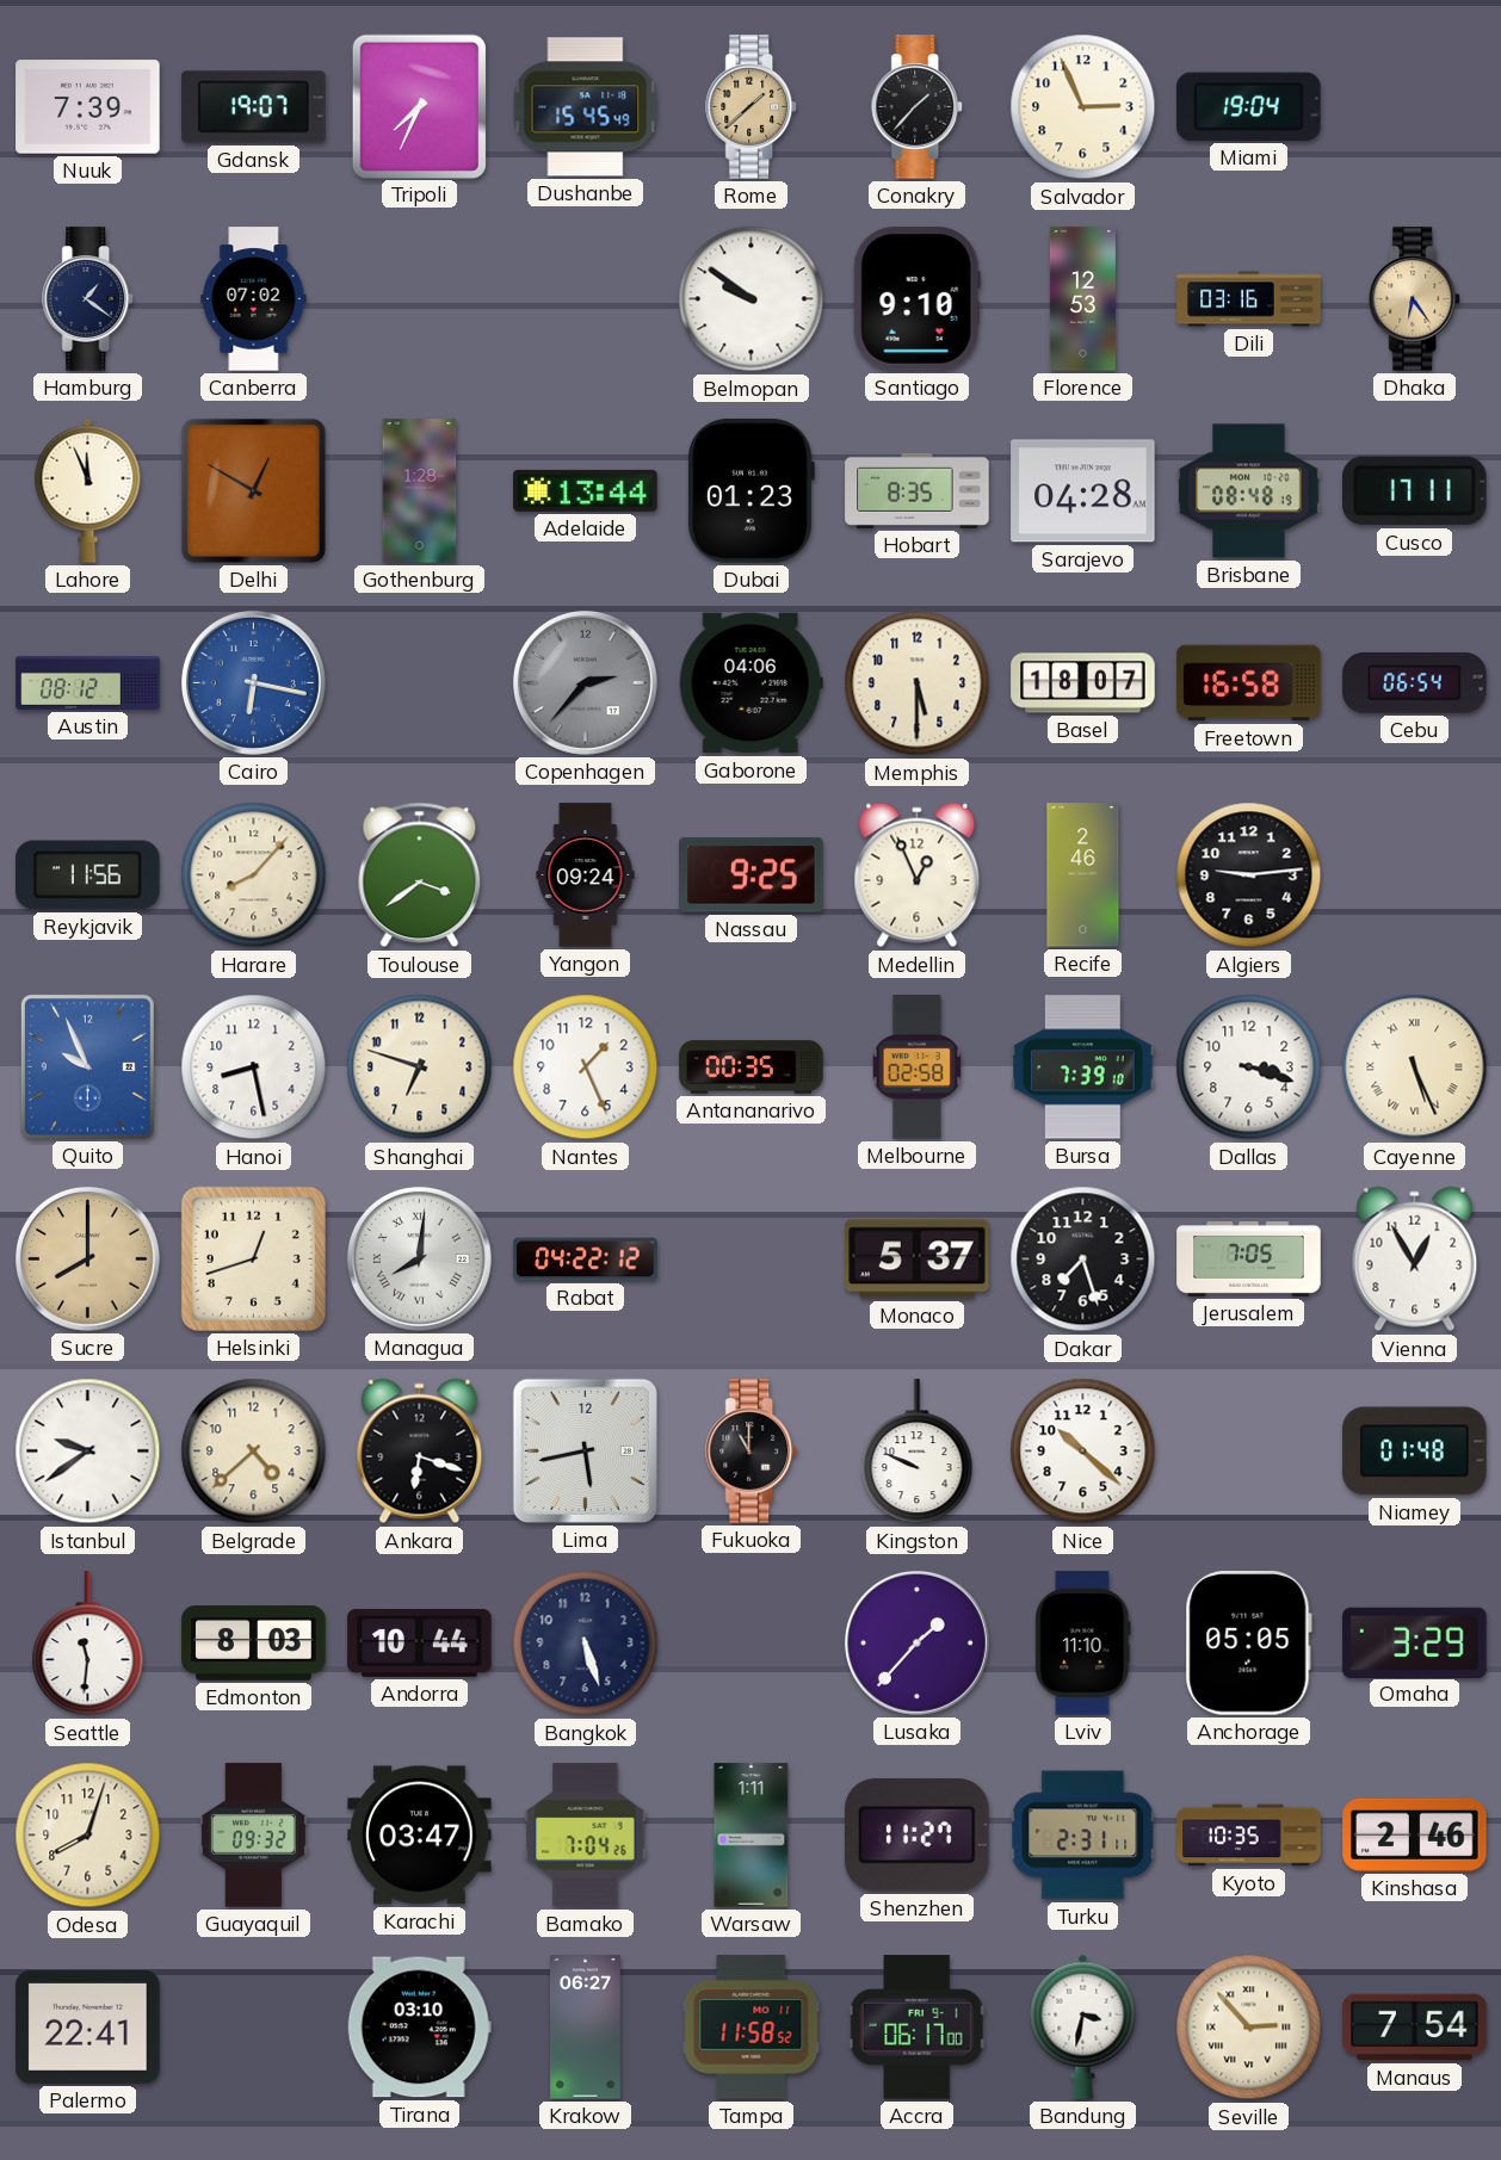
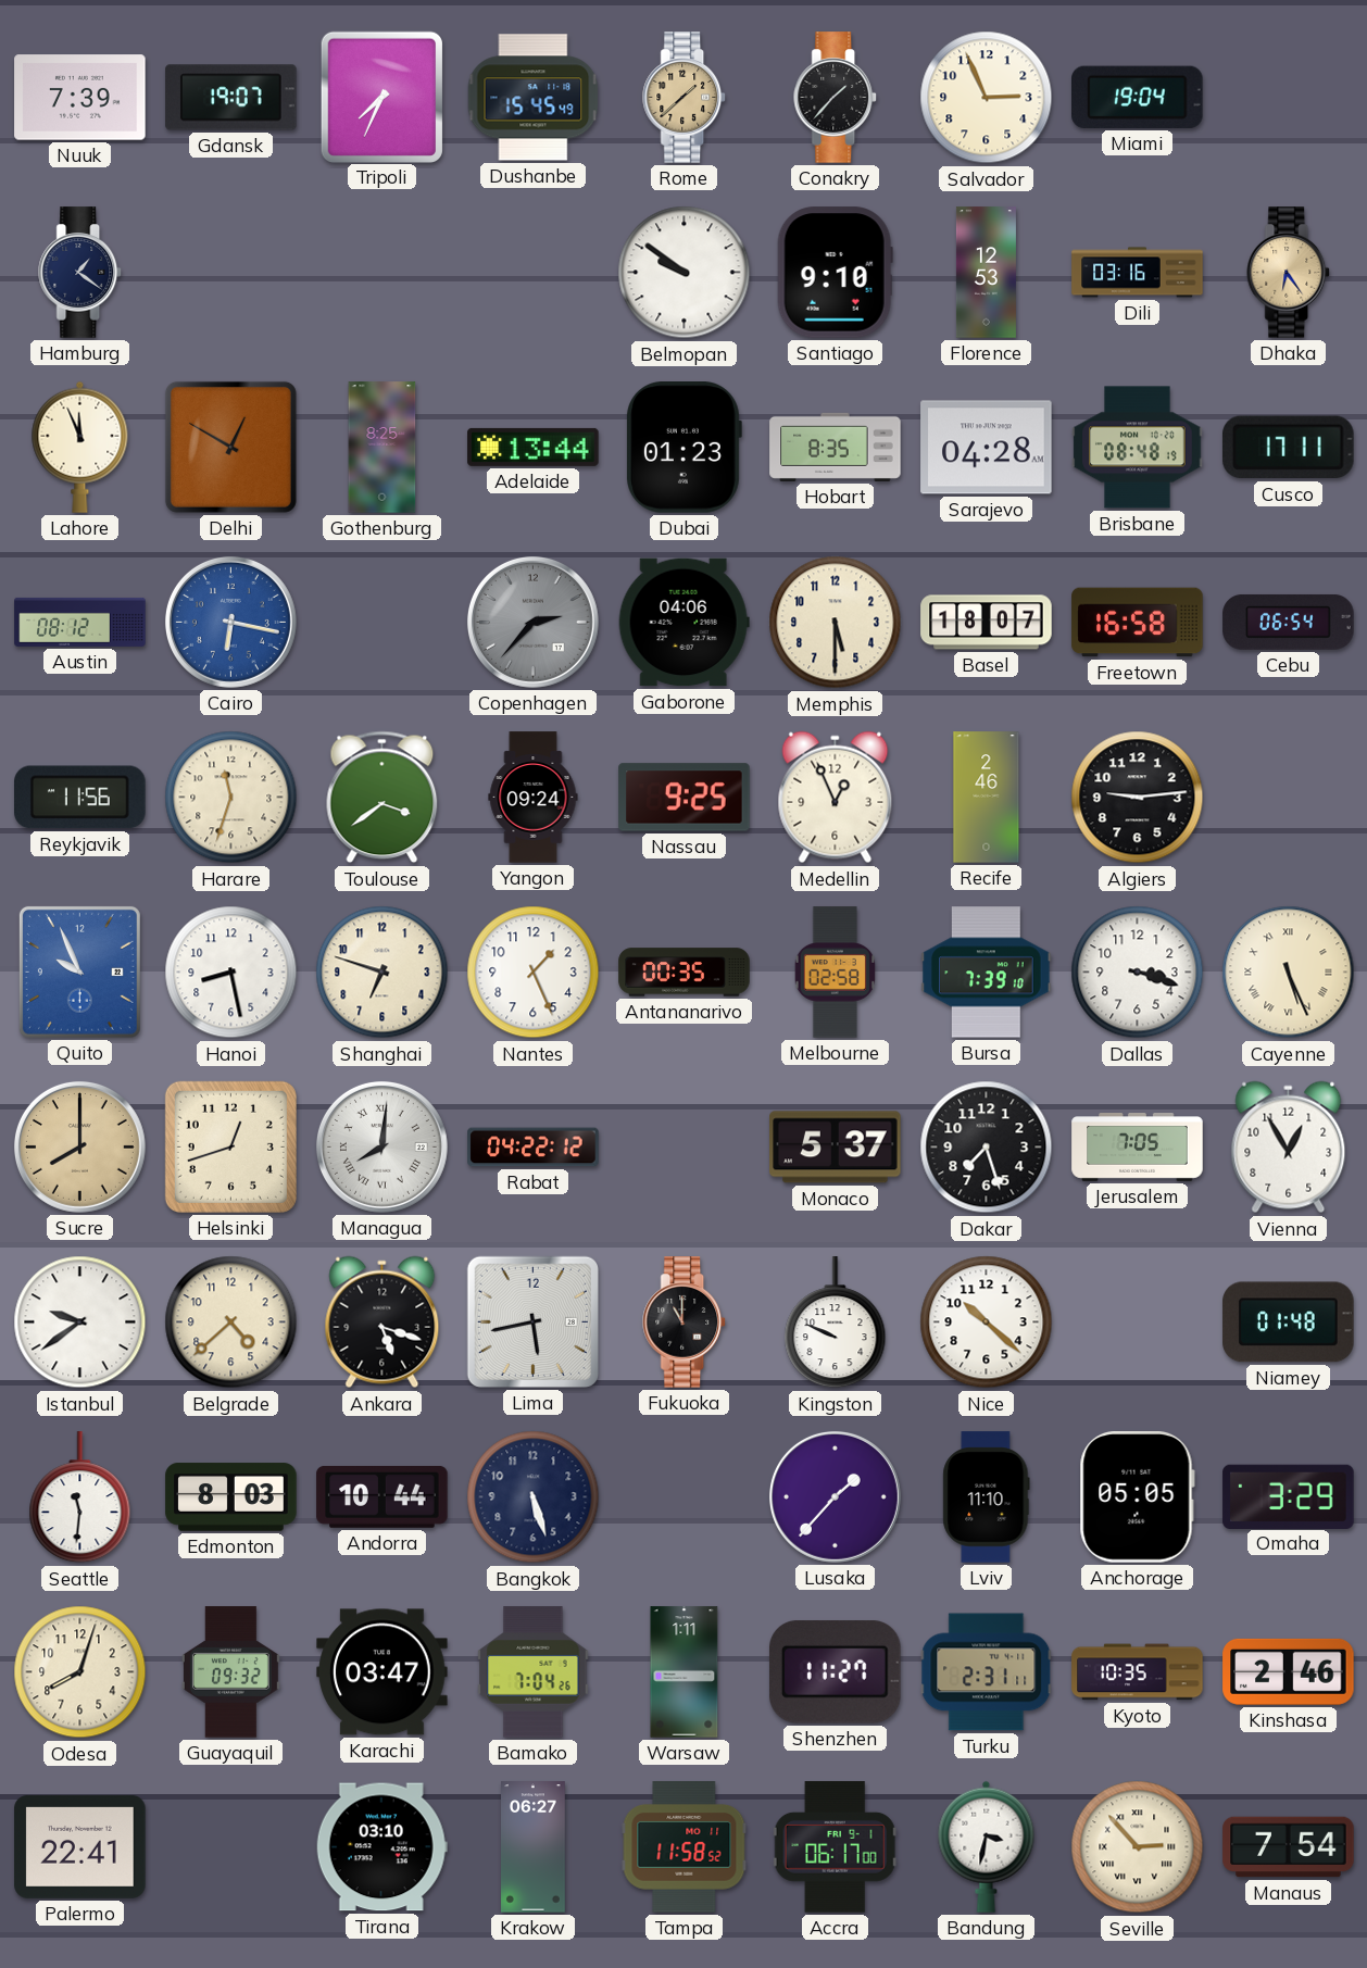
Canberra: 07:02 -> none (254, 299)
Gothenburg: 1:28 -> 8:25 (382, 448)
Harare: 8:07 -> 11:33 (231, 798)
Ankara: 6:18 -> 5:18 (382, 1323)
